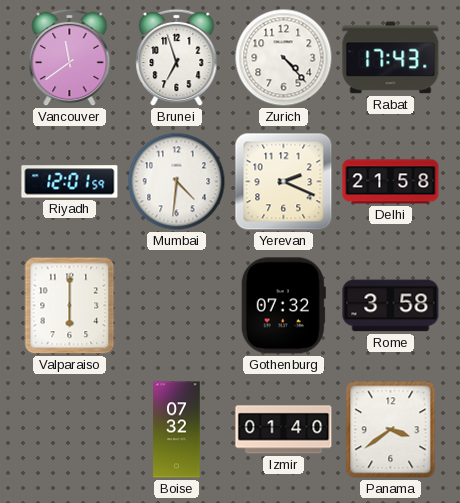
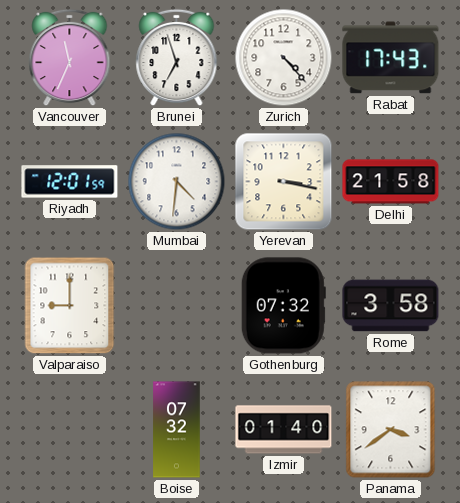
Vancouver: 11:39 -> 11:34 (70, 58)
Yerevan: 2:19 -> 3:17 (284, 182)
Valparaiso: 6:00 -> 9:00 (70, 306)
